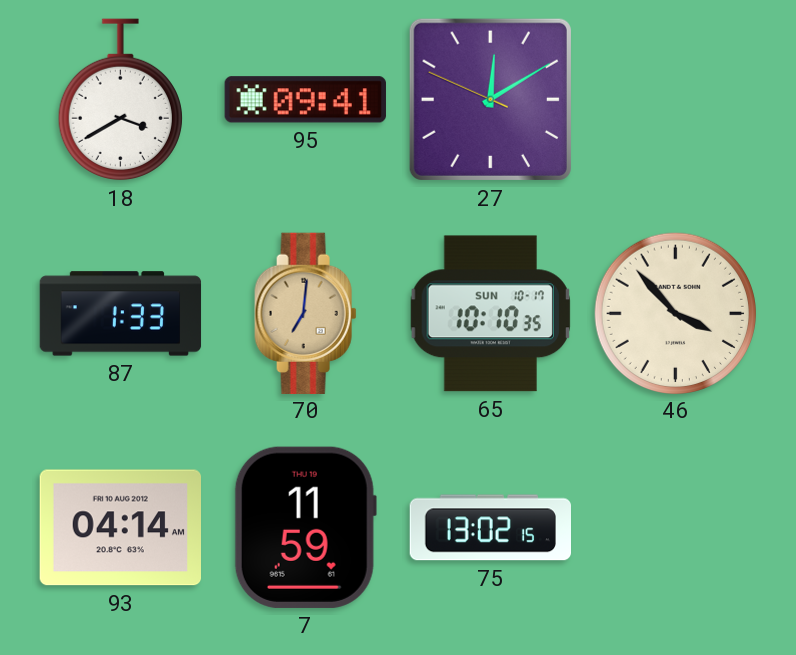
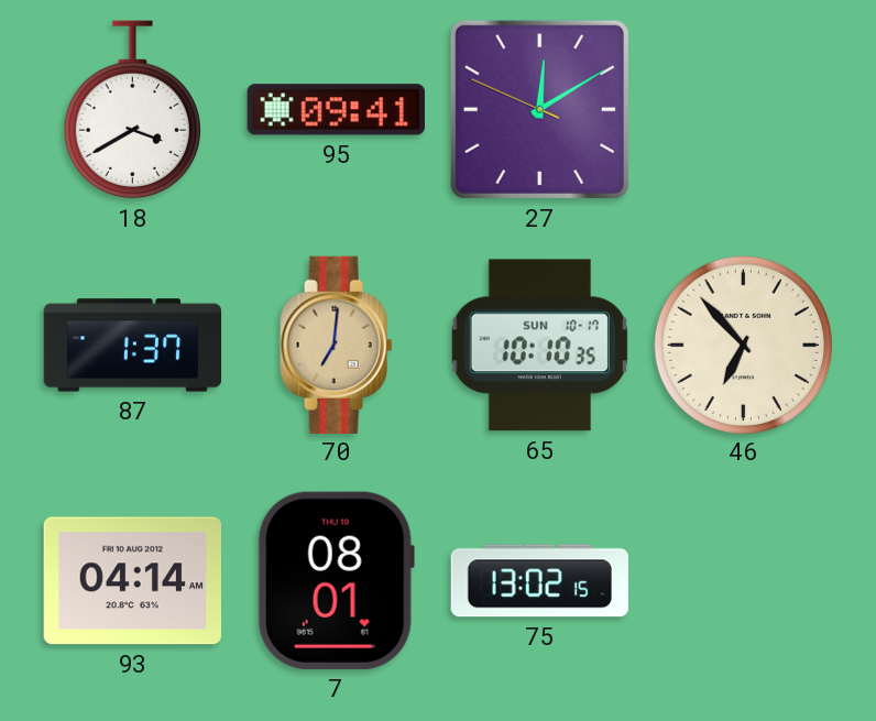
87: 1:33 -> 1:37 (133, 346)
46: 3:53 -> 6:53 (743, 345)
7: 11:59 -> 08:01 (336, 580)
